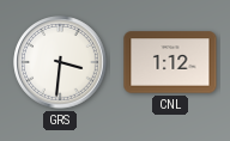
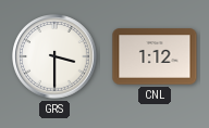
GRS: 3:31 -> 3:30 (54, 56)
